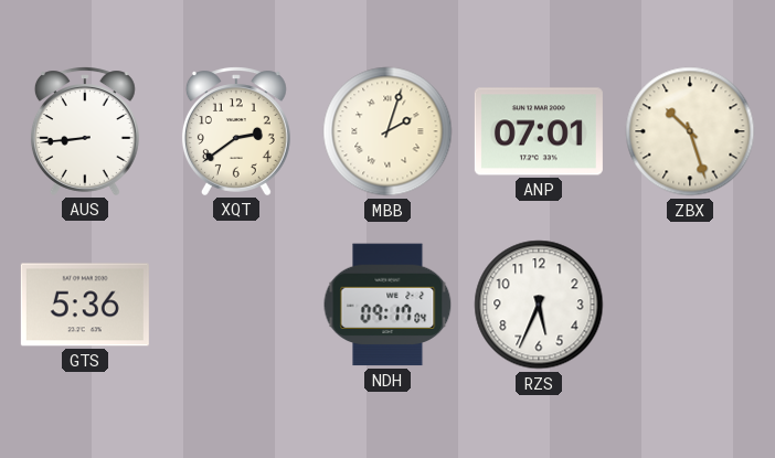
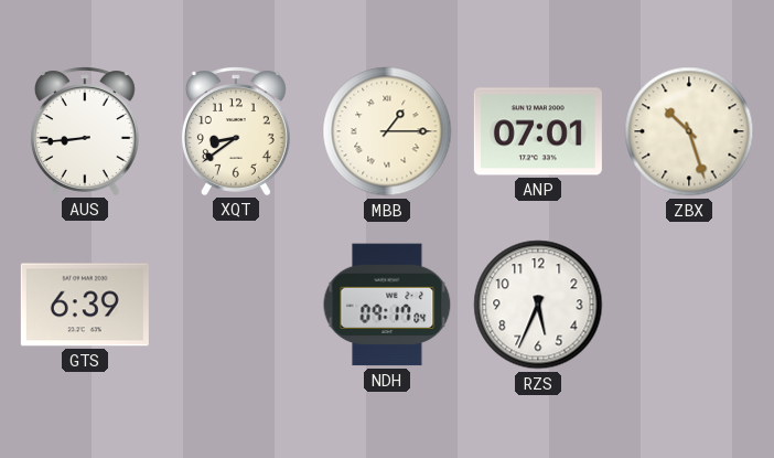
XQT: 2:39 -> 8:39 (236, 131)
MBB: 2:03 -> 1:15 (387, 131)
GTS: 5:36 -> 6:39 (85, 305)
